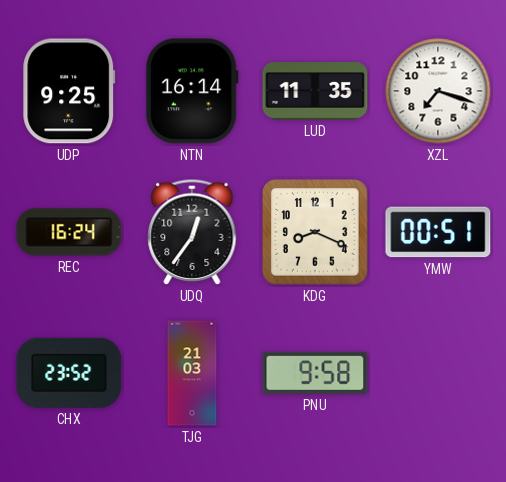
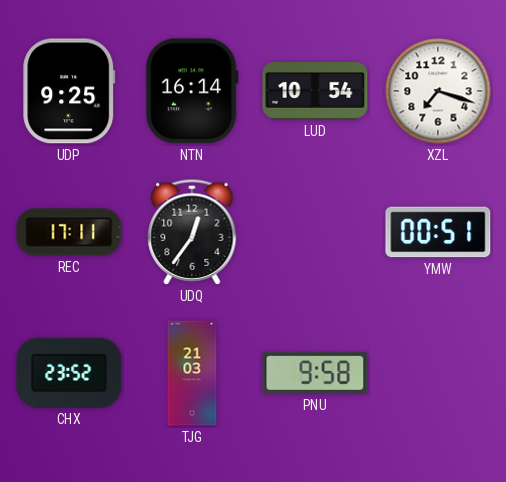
LUD: 11:35 -> 10:54 (315, 92)
REC: 16:24 -> 17:11 (69, 232)
KDG: 8:19 -> none (315, 232)
